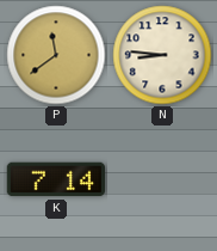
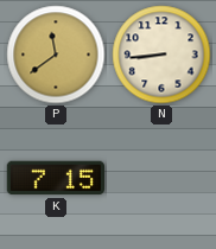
N: 8:46 -> 8:44 (161, 55)
K: 7:14 -> 7:15 (56, 178)
